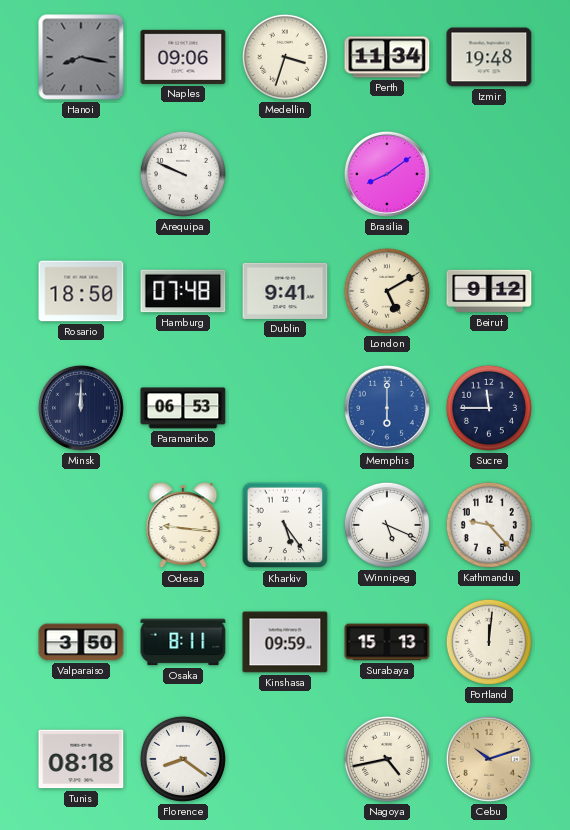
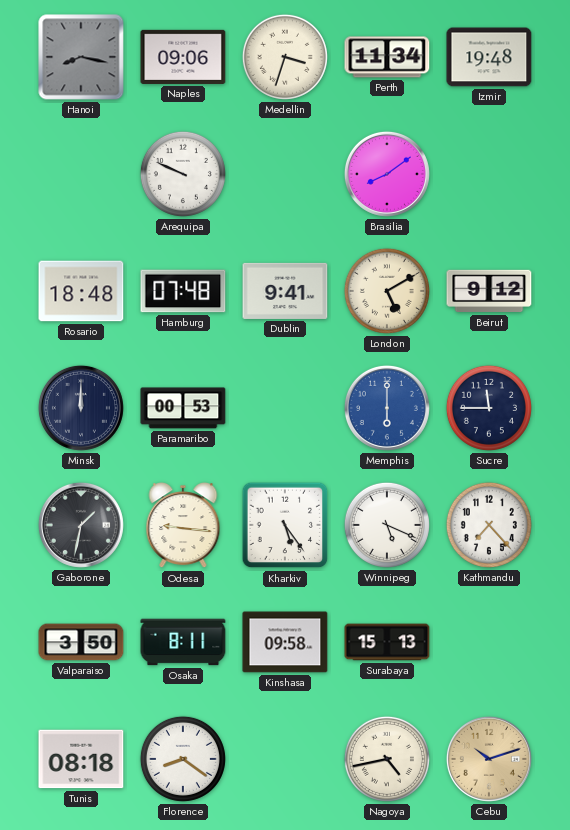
Rosario: 18:50 -> 18:48 (81, 291)
Paramaribo: 06:53 -> 00:53 (183, 408)
Gaborone: none -> 1:32 (81, 525)
Kathmandu: 9:23 -> 7:23 (489, 525)
Kinshasa: 09:59 -> 09:58 (285, 642)
Portland: 12:01 -> none (489, 642)
